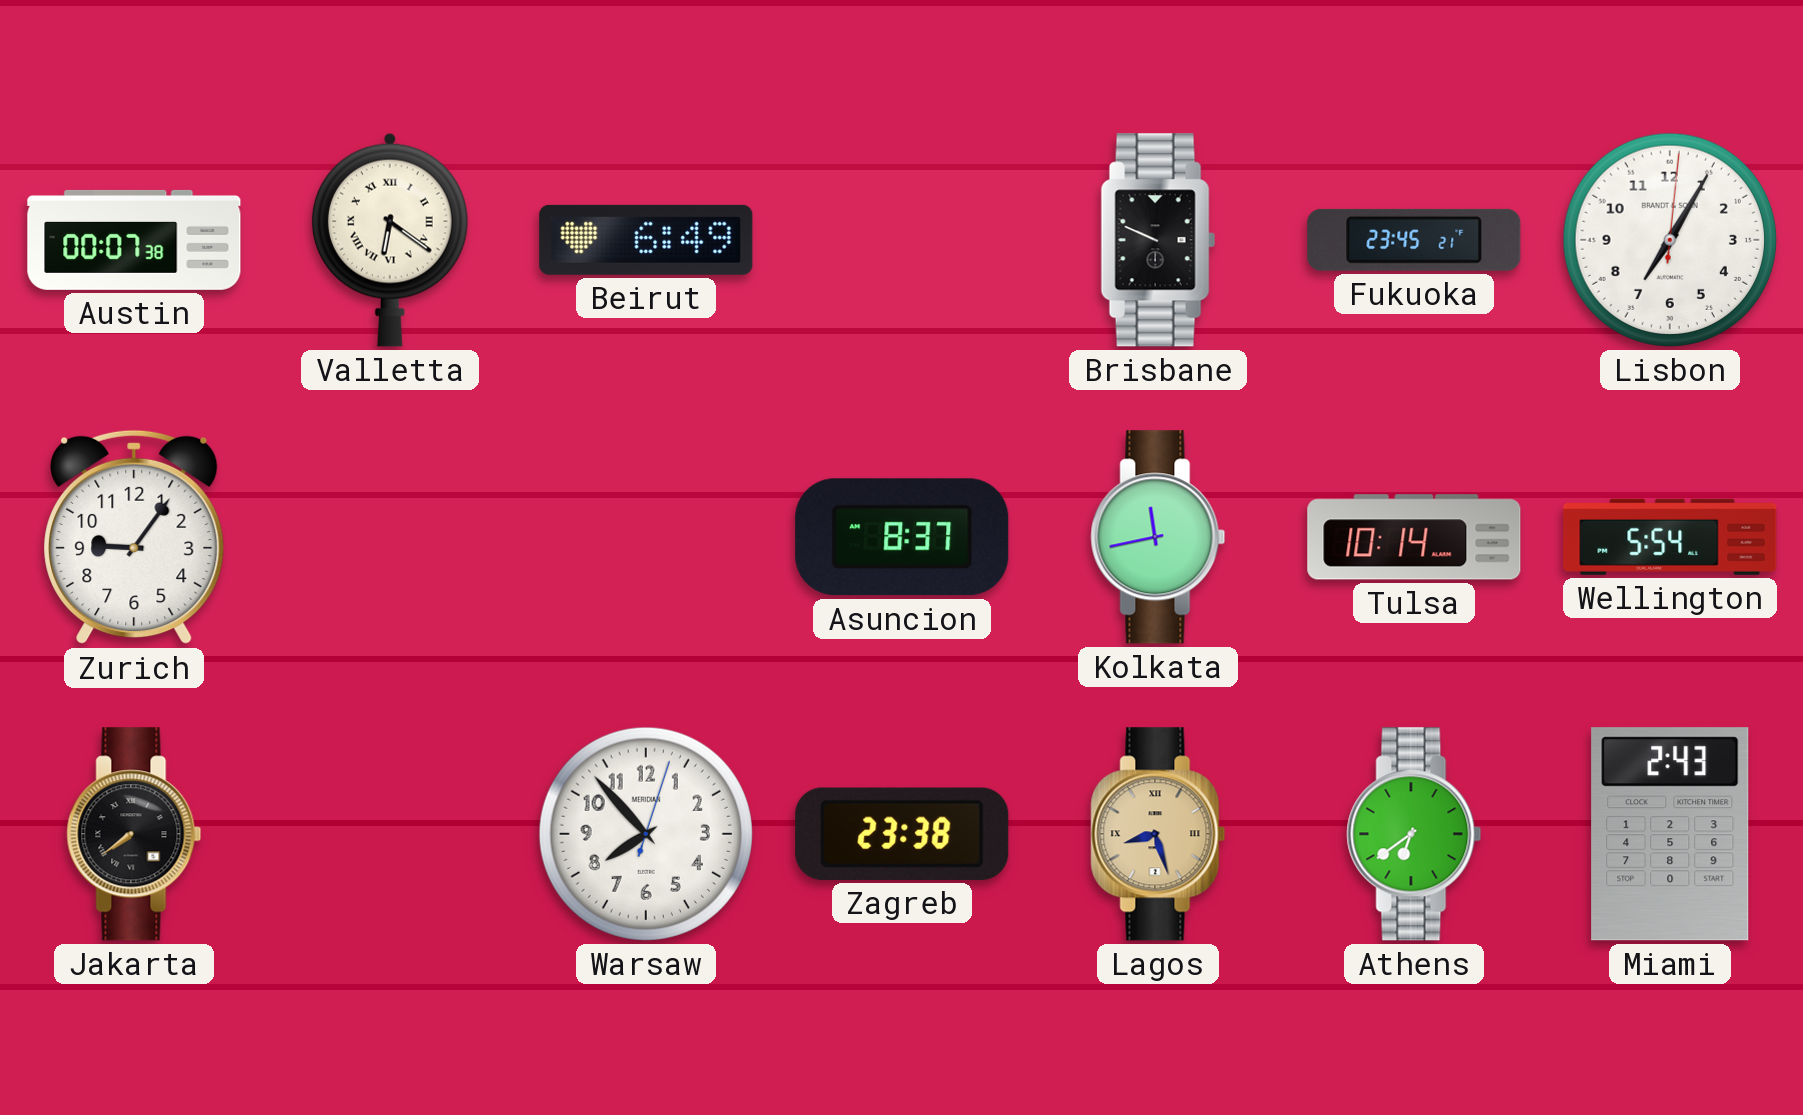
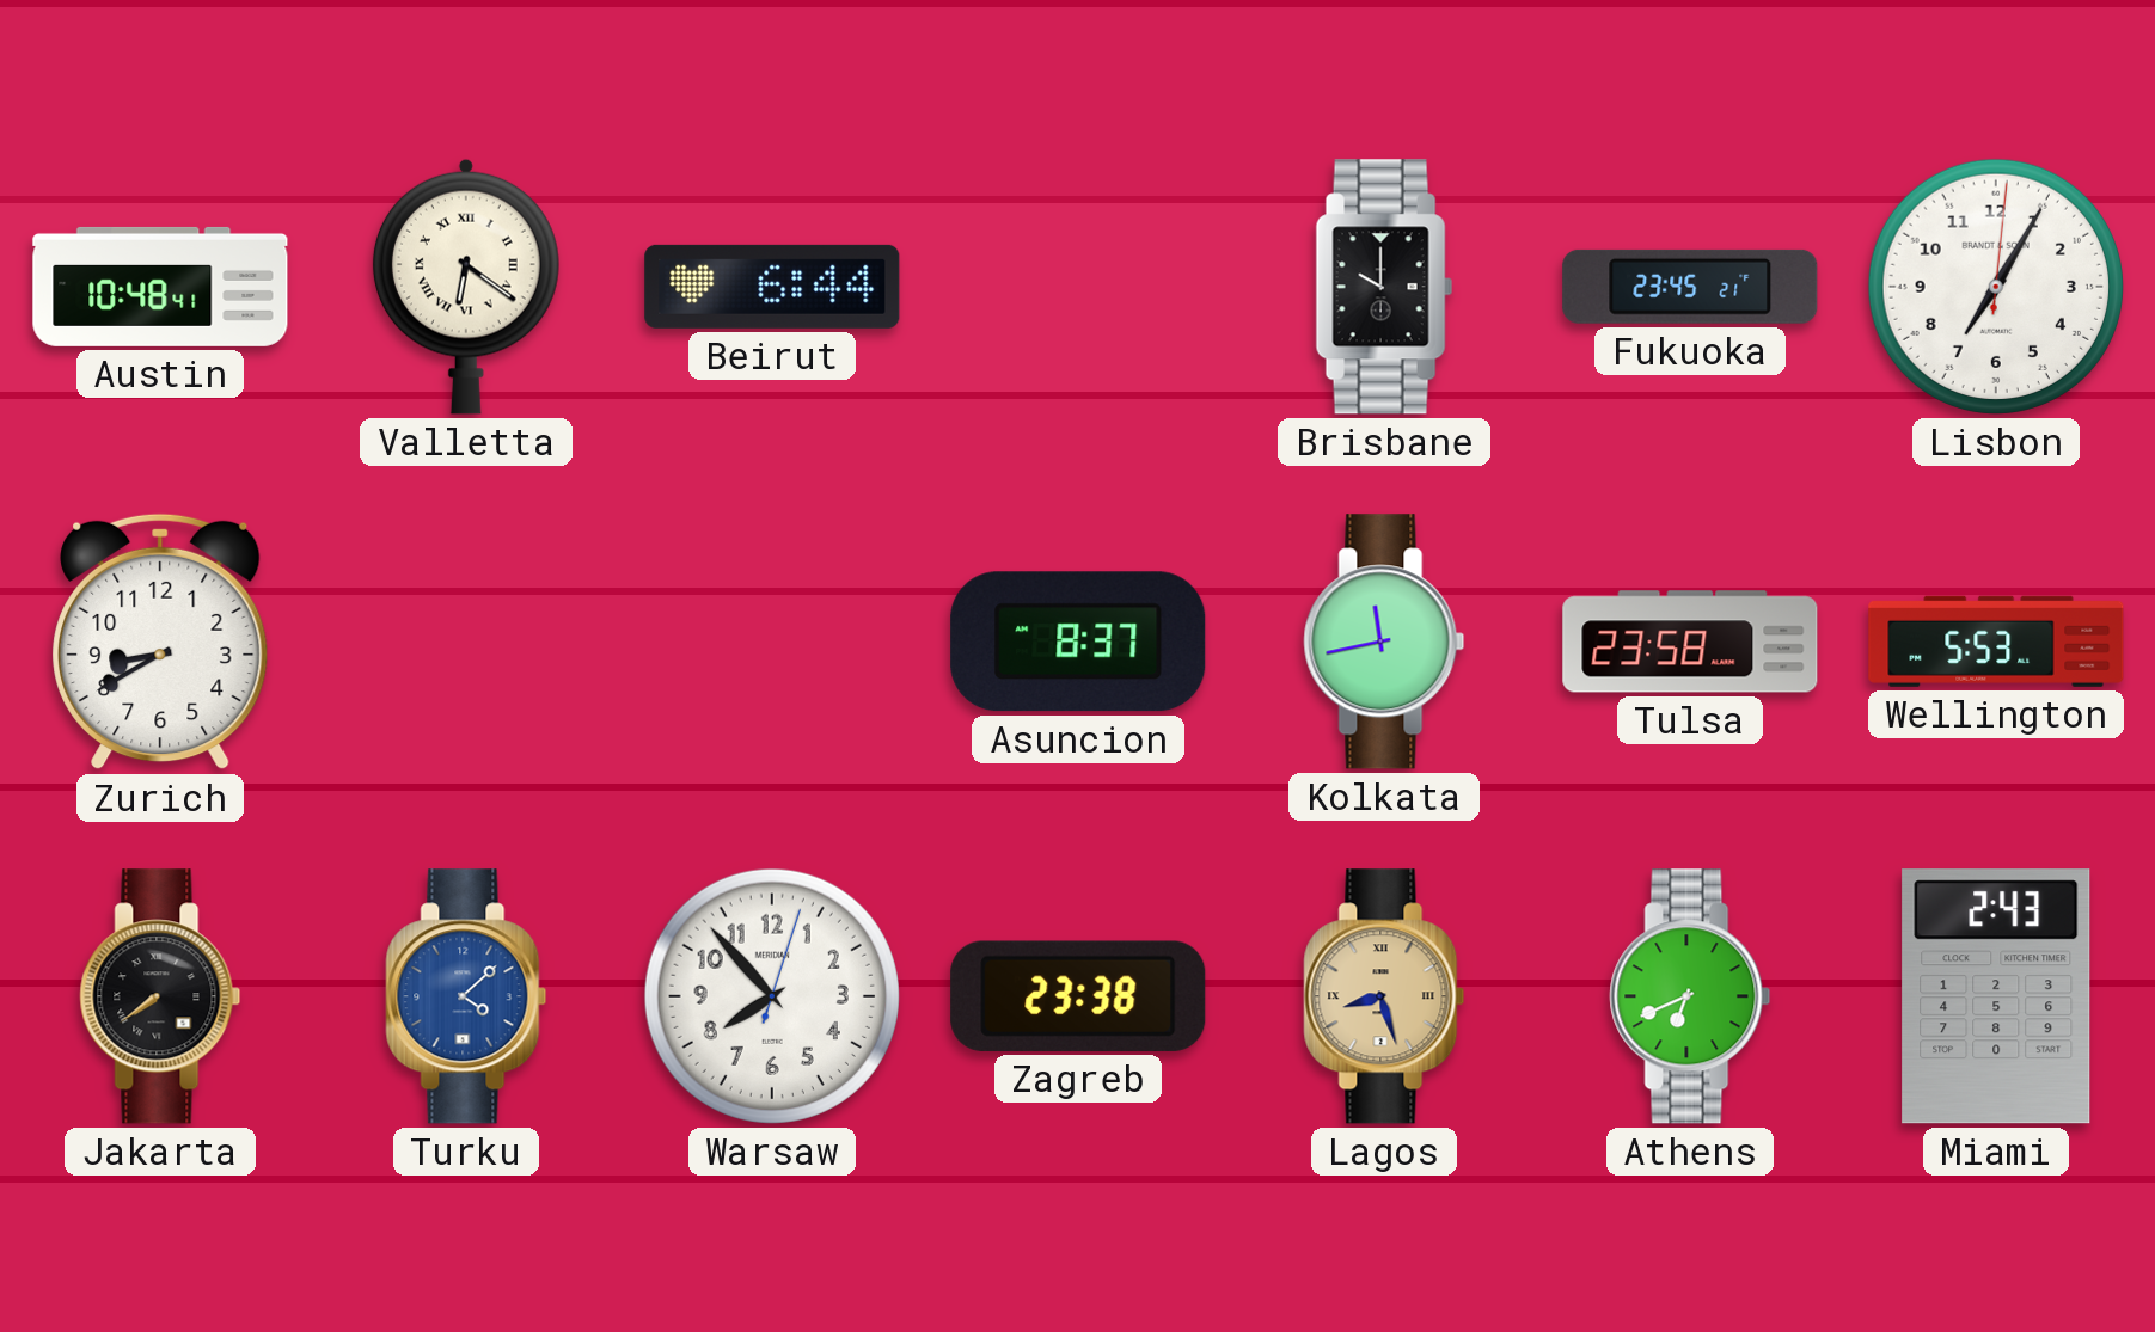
Austin: 00:07 -> 10:48 (160, 287)
Beirut: 6:49 -> 6:44 (772, 287)
Brisbane: 9:49 -> 10:00 (1384, 287)
Zurich: 9:06 -> 8:40 (160, 642)
Tulsa: 10:14 -> 23:58 (1690, 642)
Wellington: 5:54 -> 5:53 (1996, 642)
Turku: none -> 4:08 (466, 996)
Athens: 6:39 -> 6:41 (1690, 996)
